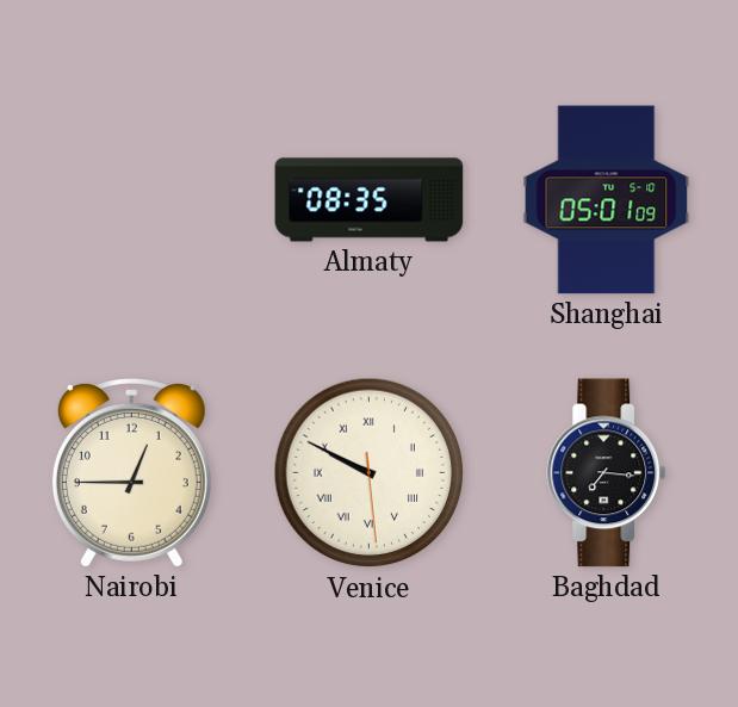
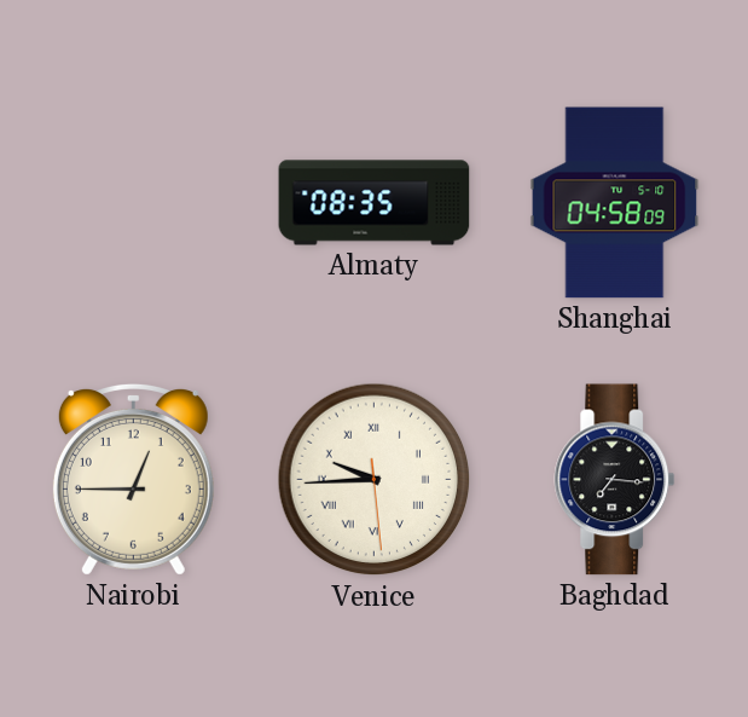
Shanghai: 05:01 -> 04:58 (615, 203)
Venice: 9:49 -> 9:44 (375, 480)
